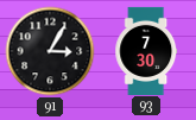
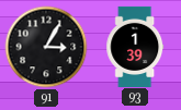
93: 7:30 -> 1:39 (135, 46)
